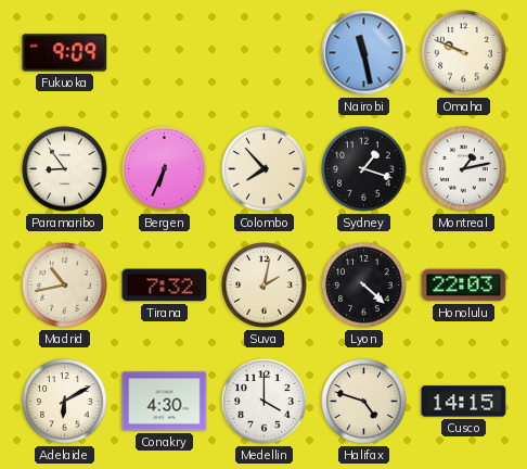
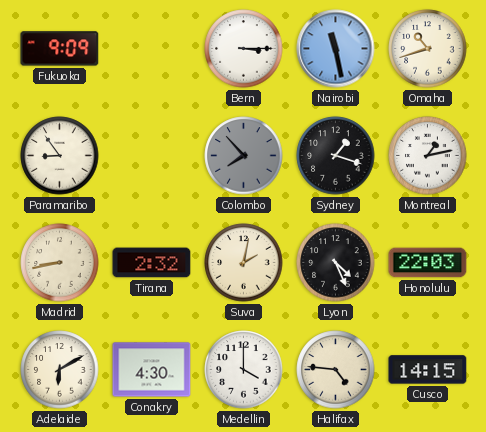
Bern: none -> 3:15 (244, 49)
Omaha: 9:49 -> 10:42 (428, 49)
Bergen: 6:34 -> none (165, 169)
Colombo dial: cream -> grey (244, 156)
Madrid: 10:43 -> 8:43 (60, 263)
Tirana: 7:32 -> 2:32 (152, 263)
Lyon: 4:22 -> 4:26 (336, 263)
Halifax: 4:48 -> 4:46 (336, 370)
